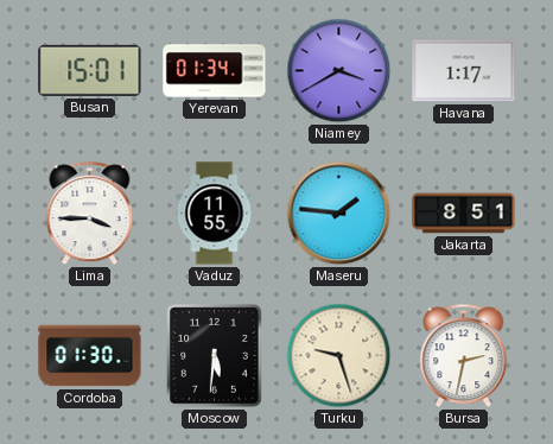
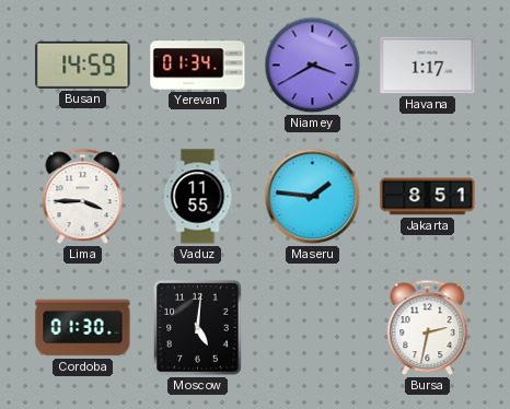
Busan: 15:01 -> 14:59 (83, 65)
Moscow: 5:31 -> 5:01 (198, 328)
Turku: 9:27 -> none (339, 356)
